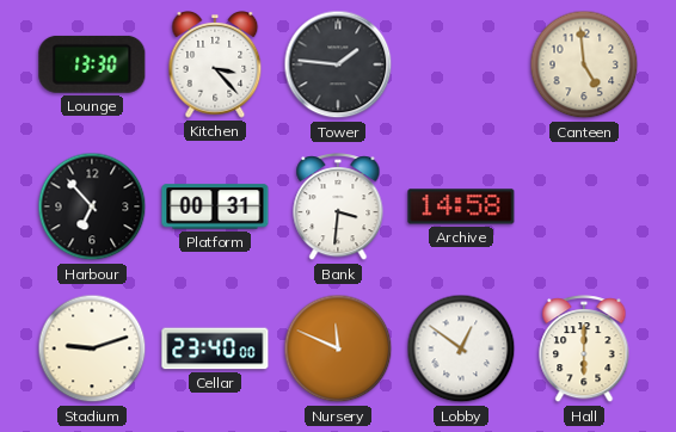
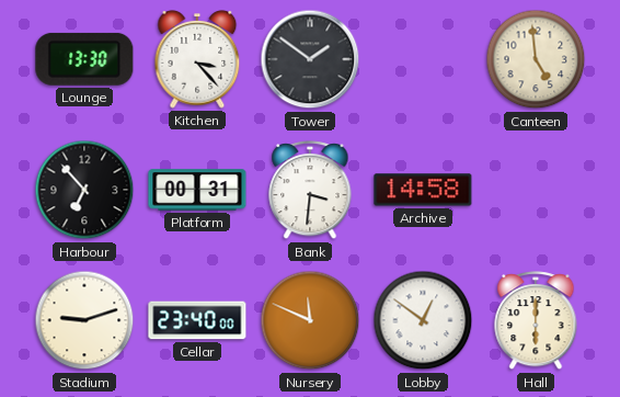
Tower: 1:46 -> 1:51 (310, 59)
